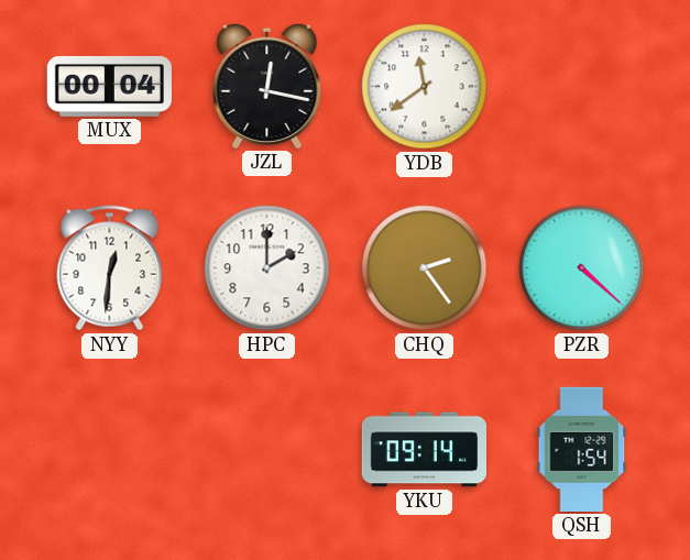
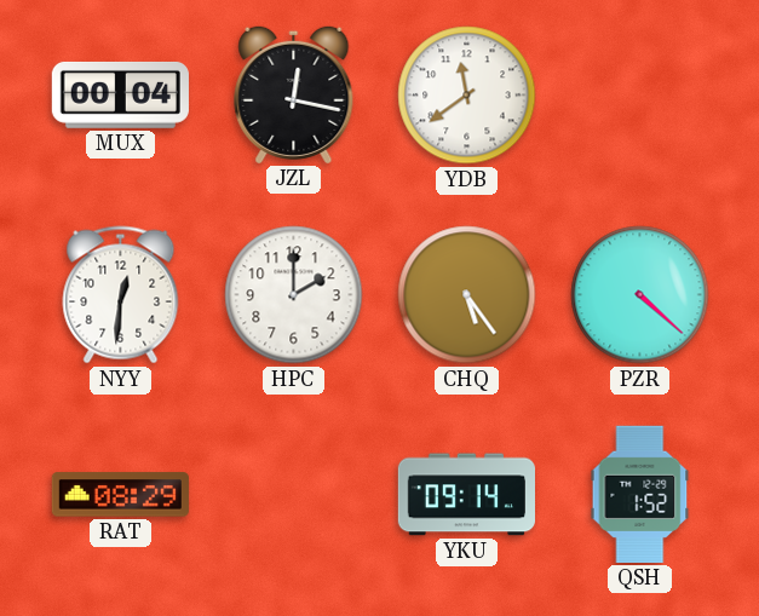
CHQ: 2:24 -> 5:24 (467, 295)
RAT: none -> 08:29 (120, 495)
QSH: 1:54 -> 1:52 (640, 494)
